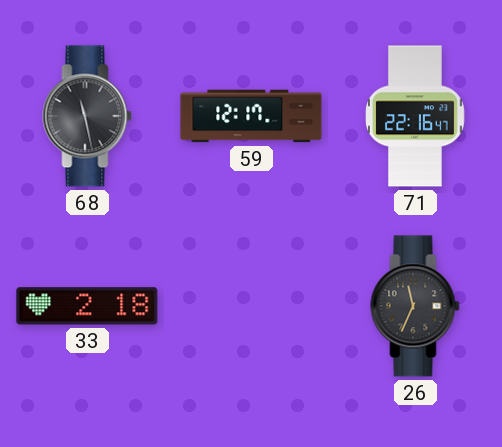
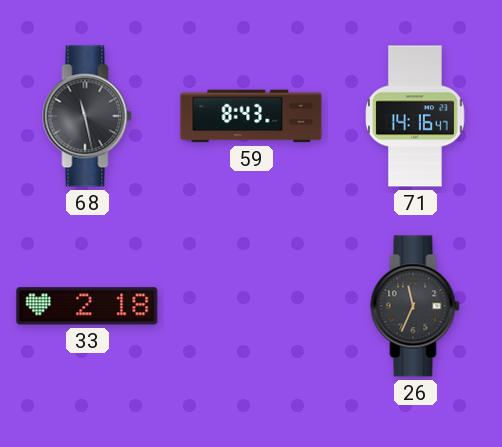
59: 12:17 -> 8:43 (251, 116)
71: 22:16 -> 14:16 (416, 116)
